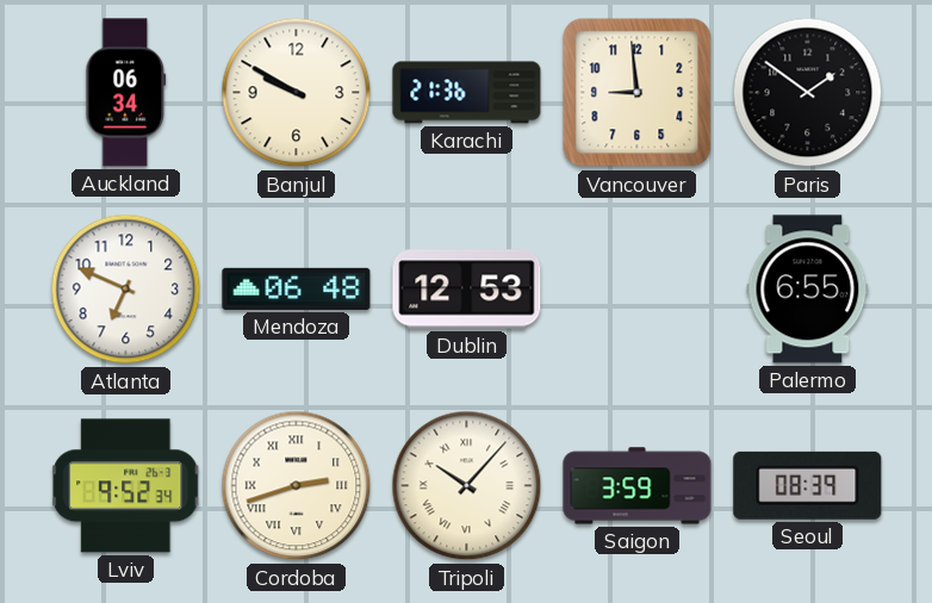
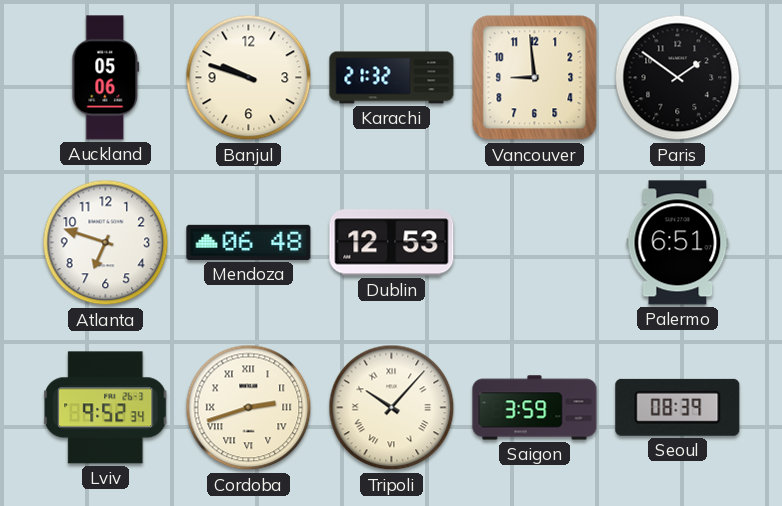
Auckland: 06:34 -> 05:06 (106, 78)
Banjul: 9:50 -> 9:48 (249, 78)
Karachi: 21:36 -> 21:32 (392, 78)
Atlanta: 6:49 -> 6:48 (106, 243)
Palermo: 6:55 -> 6:51 (678, 243)
